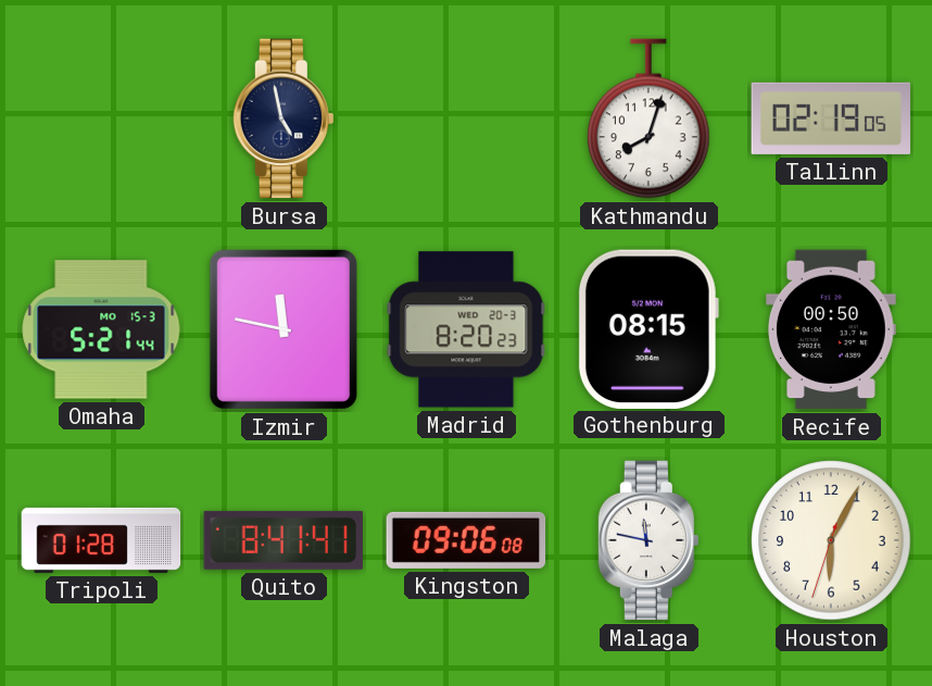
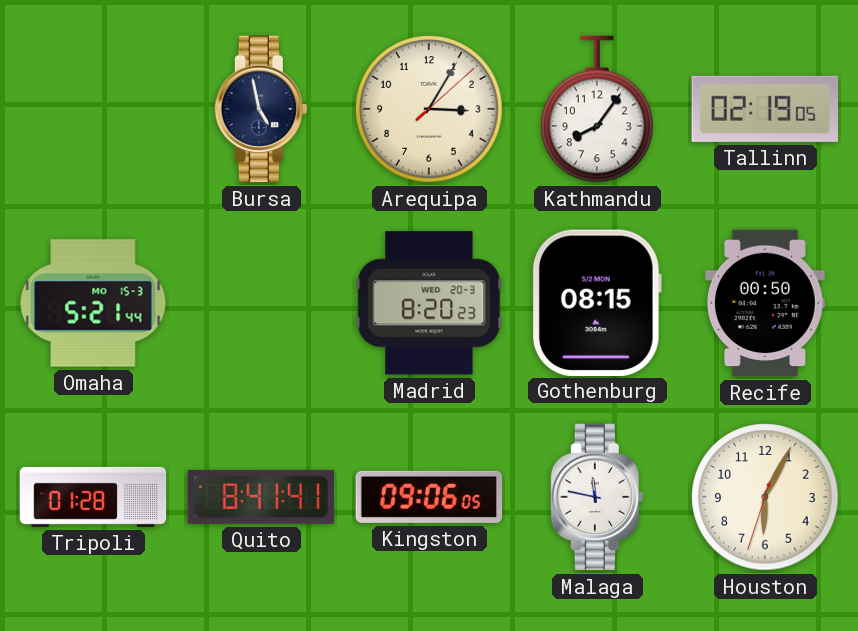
Arequipa: none -> 3:05 (429, 109)
Kathmandu: 8:03 -> 8:06 (597, 109)
Izmir: 11:47 -> none (284, 329)
Kingston: 09:06:08 -> 09:06:05 (429, 497)
